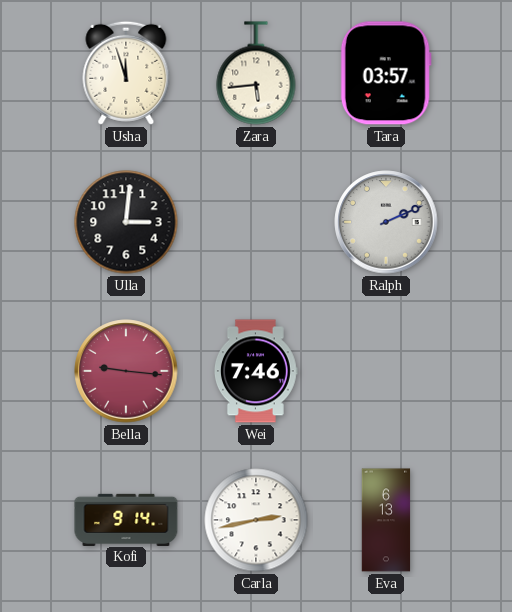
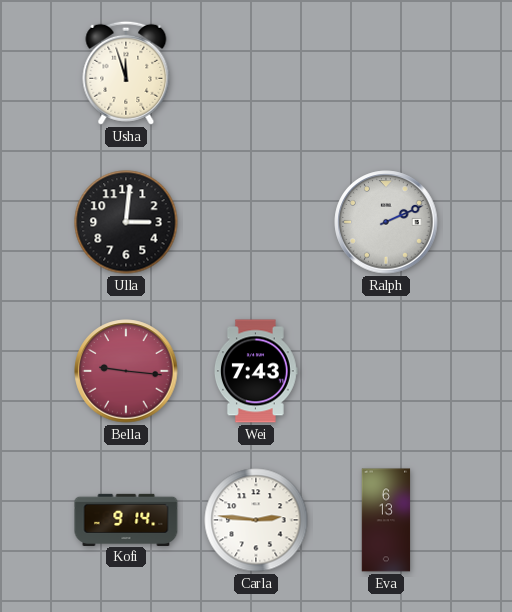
Zara: 5:44 -> none (256, 73)
Tara: 03:57 -> none (386, 73)
Wei: 7:46 -> 7:43 (256, 371)
Carla: 2:43 -> 2:46 (256, 520)
